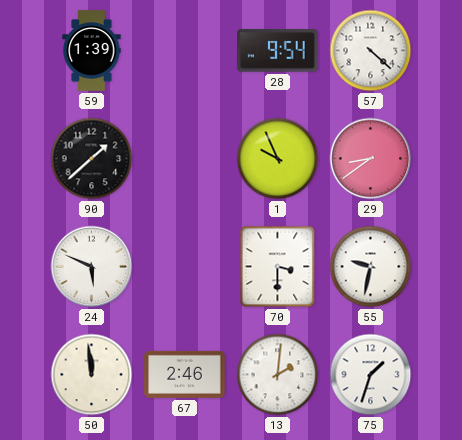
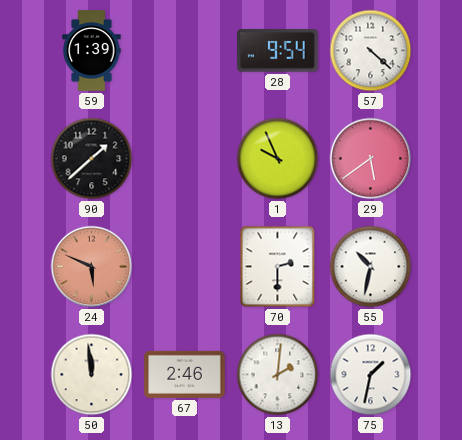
29: 8:39 -> 5:39 (371, 159)
24 dial: white -> salmon (92, 267)
70: 3:30 -> 2:30 (278, 267)
55: 9:32 -> 10:32 (371, 267)
75: 1:33 -> 1:32 (371, 375)
